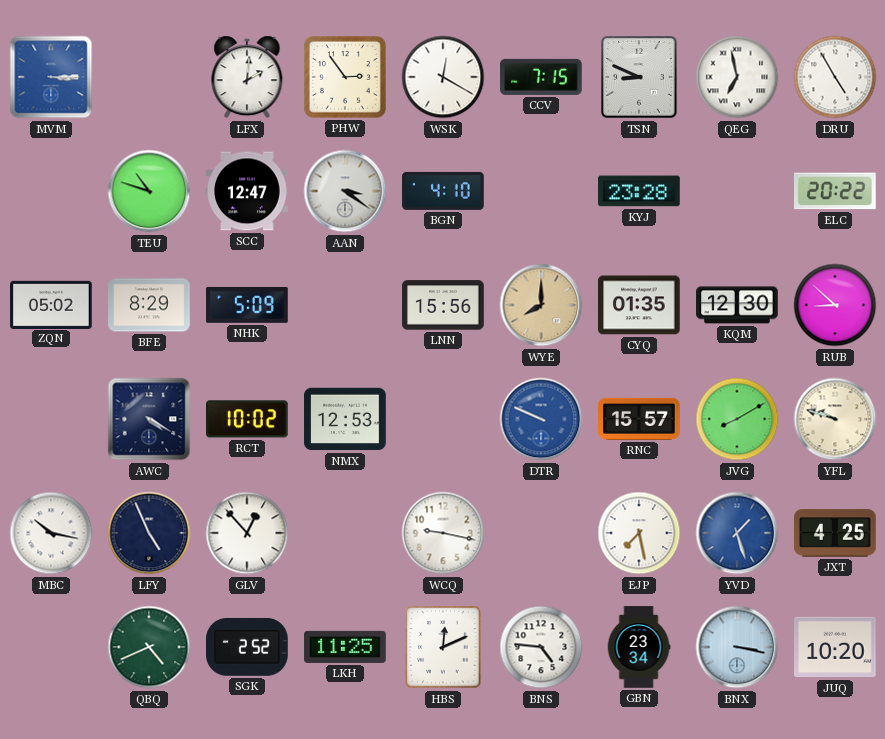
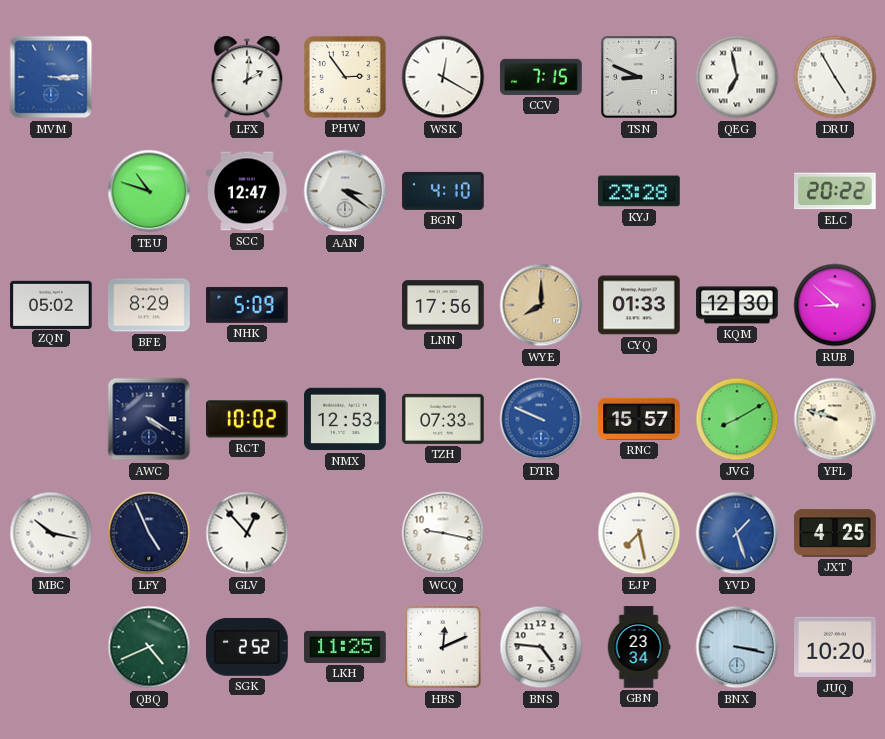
LNN: 15:56 -> 17:56 (443, 305)
CYQ: 01:35 -> 01:33 (639, 305)
TZH: none -> 07:33 (443, 419)
